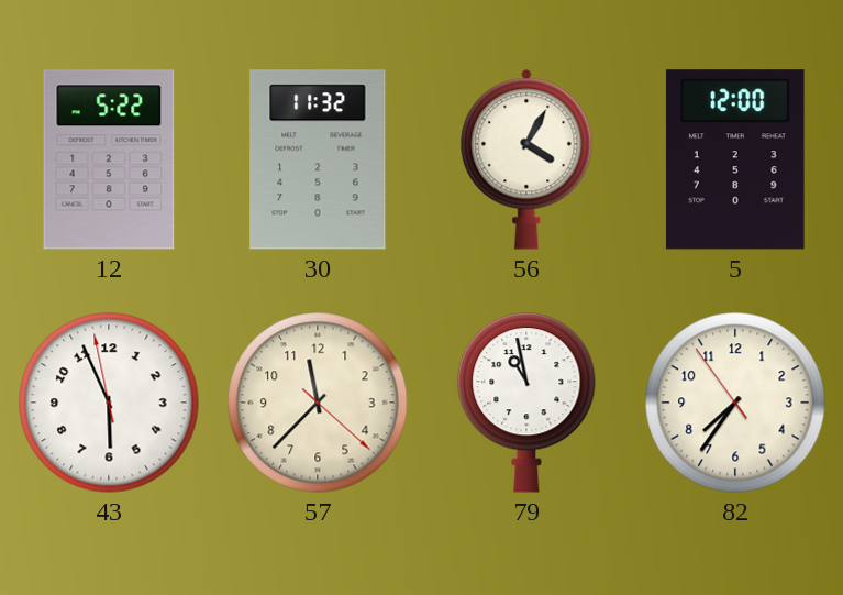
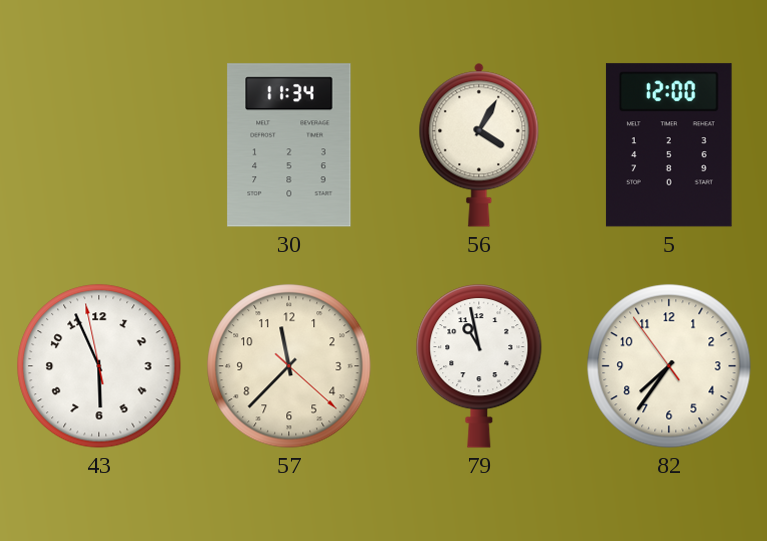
12: 5:22 -> none (109, 159)
30: 11:32 -> 11:34 (289, 145)
